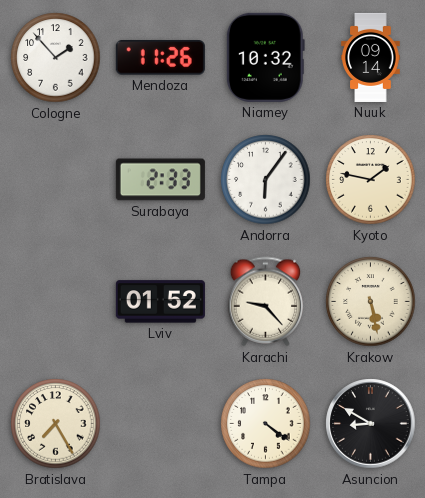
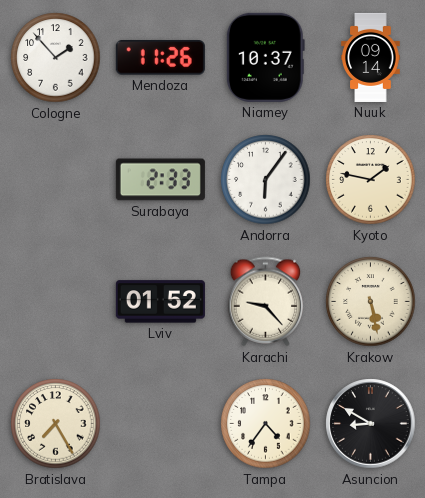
Niamey: 10:32 -> 10:37 (265, 57)
Tampa: 4:21 -> 4:36 (266, 424)
